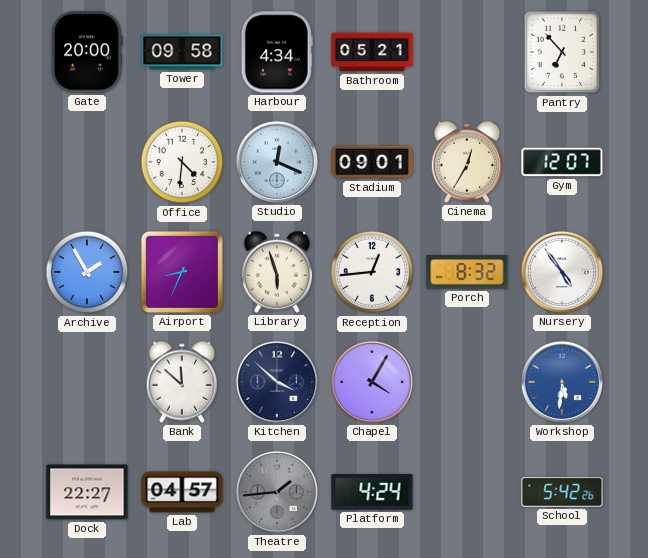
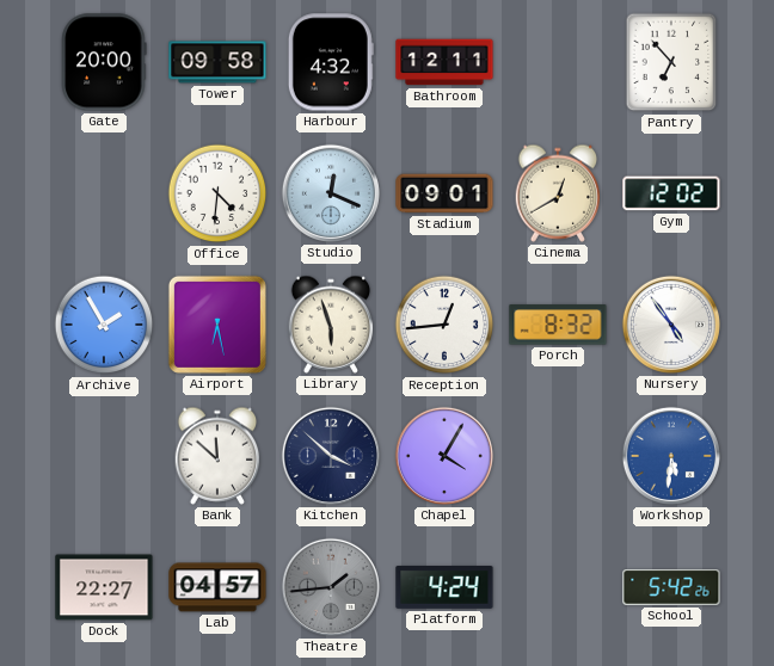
Harbour: 4:34 -> 4:32 (331, 62)
Bathroom: 05:21 -> 12:11 (444, 62)
Cinema: 12:35 -> 12:40 (558, 193)
Gym: 12:07 -> 12:02 (671, 193)
Airport: 8:34 -> 6:28 (217, 325)
